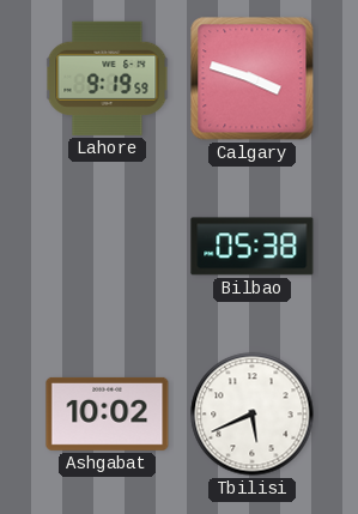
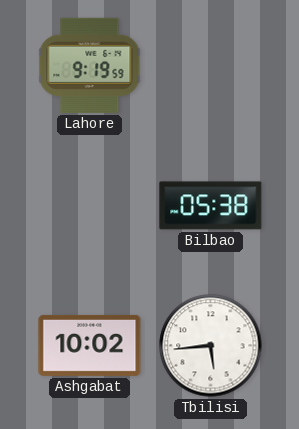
Calgary: 3:48 -> none (253, 79)
Tbilisi: 5:41 -> 5:44 (211, 346)
